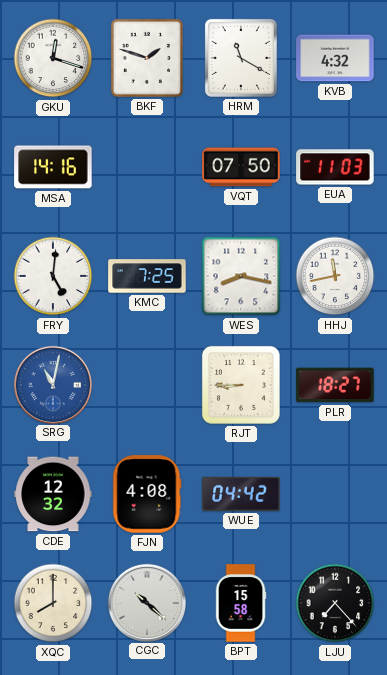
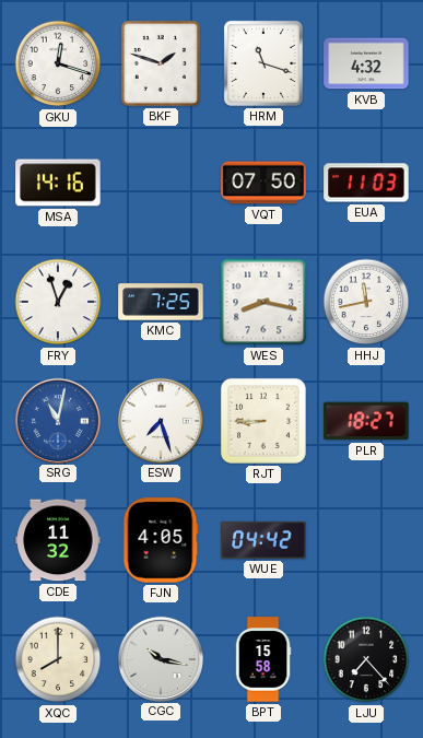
HRM: 11:20 -> 11:18 (263, 63)
FRY: 5:01 -> 12:57 (58, 302)
ESW: none -> 7:27 (160, 420)
CDE: 12:32 -> 11:32 (58, 540)
FJN: 4:08 -> 4:05 (161, 540)
CGC: 10:22 -> 10:17 (160, 658)
